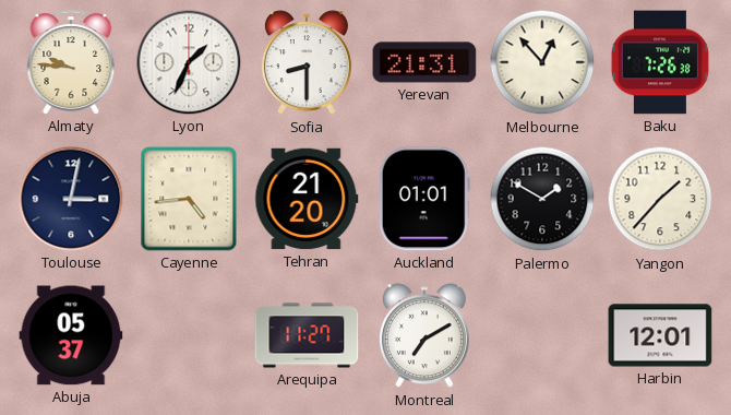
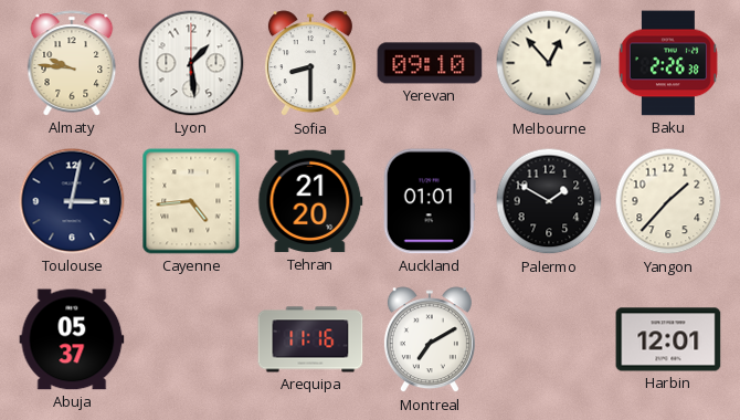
Lyon: 1:34 -> 1:29 (191, 63)
Yerevan: 21:31 -> 09:10 (430, 63)
Baku: 7:26 -> 2:26 (668, 63)
Arequipa: 11:27 -> 11:16 (310, 339)
